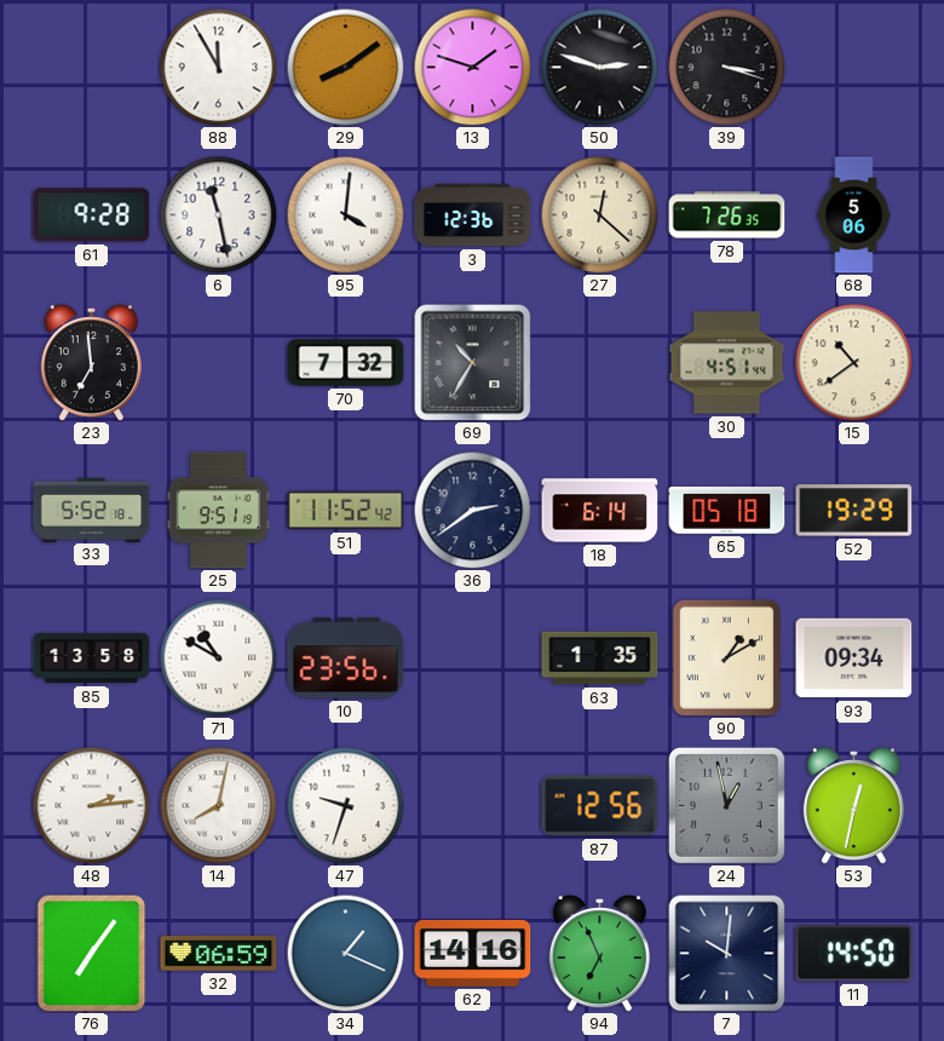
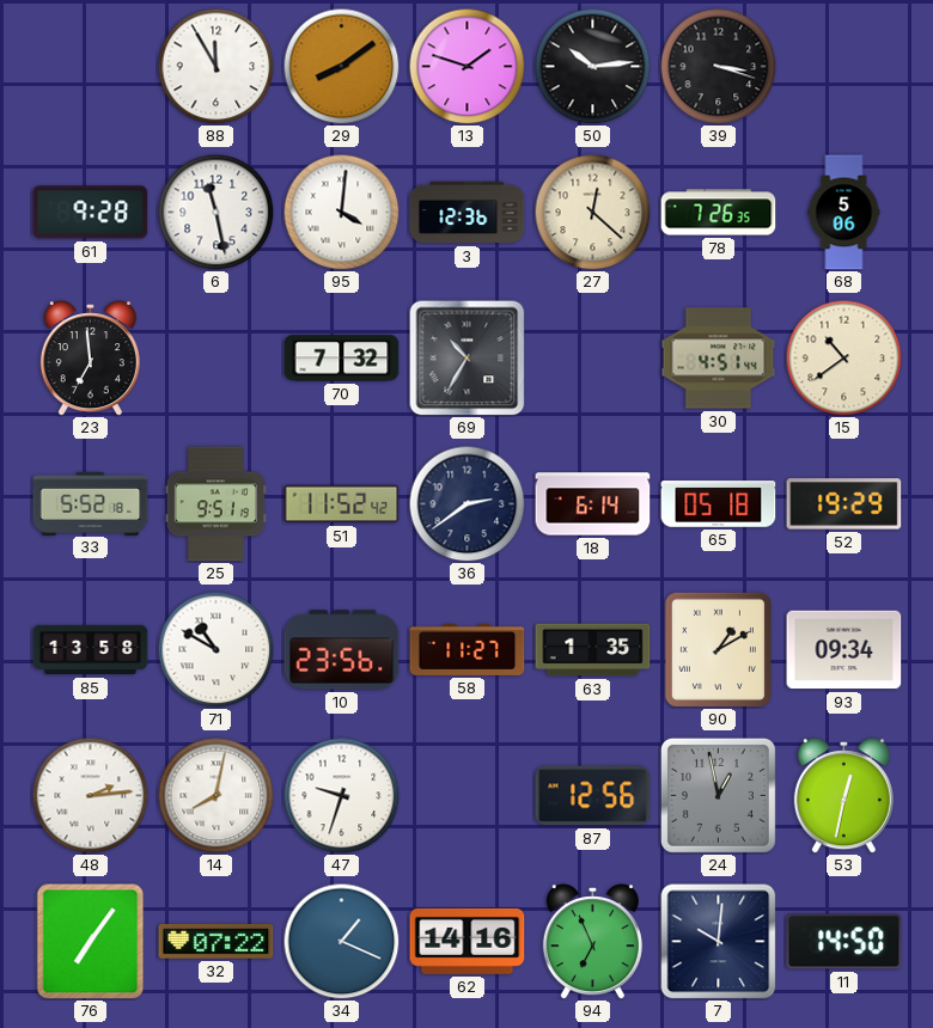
50: 2:48 -> 10:14 (592, 66)
58: none -> 11:27 (468, 649)
32: 06:59 -> 07:22 (217, 942)
